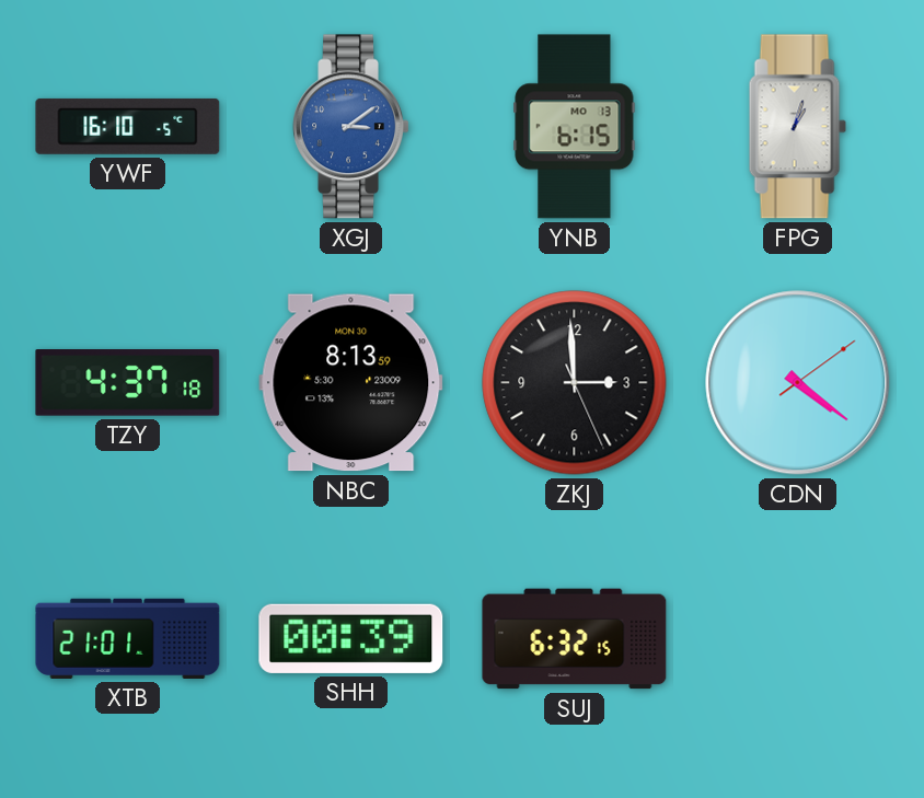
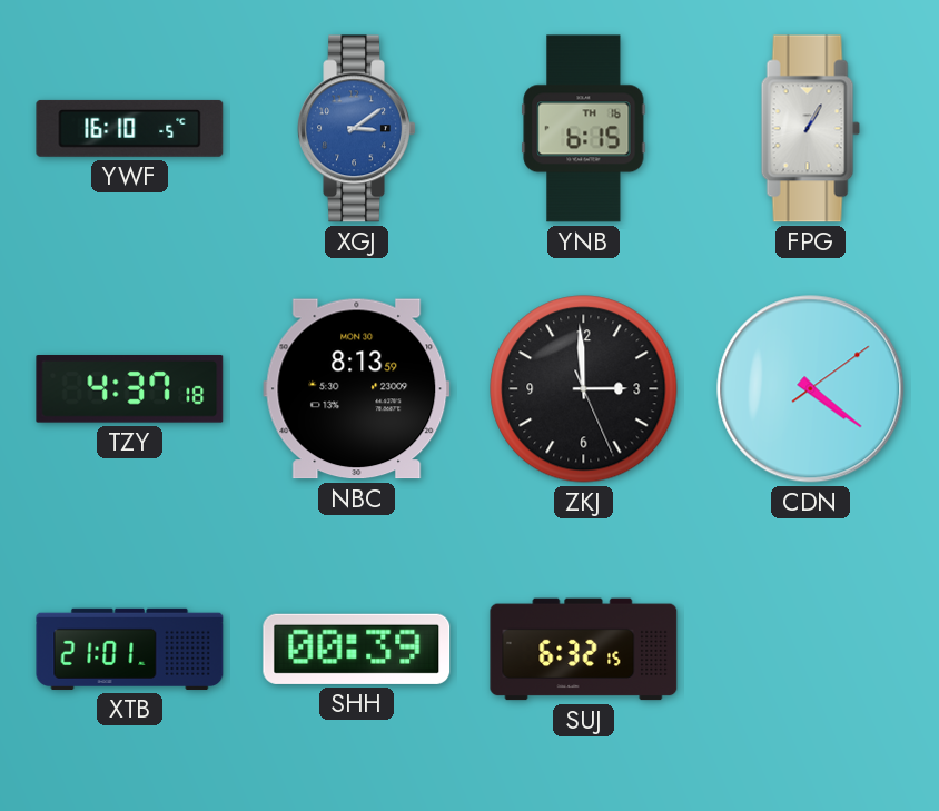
YNB date: MO 13 -> TH 16 (584, 129)
FPG: 1:03 -> 1:05 (810, 129)
